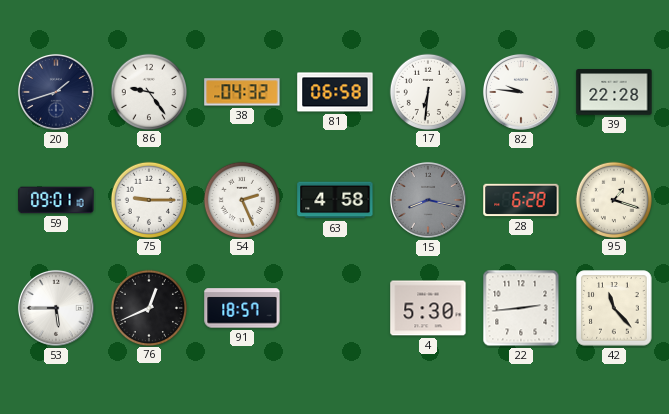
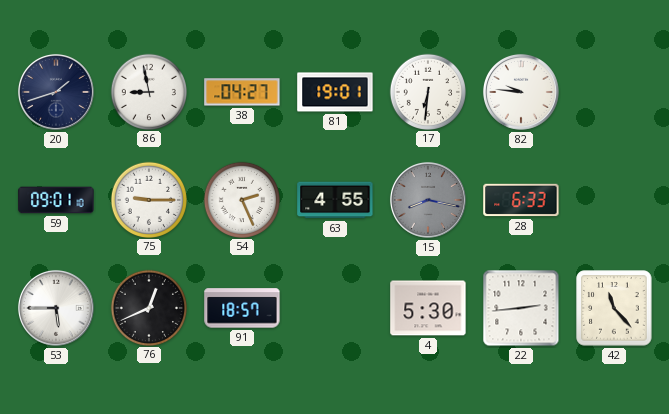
86: 9:24 -> 8:58 (148, 91)
38: 04:32 -> 04:27 (242, 92)
81: 06:58 -> 19:01 (335, 92)
39: 22:28 -> none (614, 92)
63: 4:58 -> 4:55 (335, 200)
28: 6:28 -> 6:33 (521, 200)
95: 1:18 -> none (613, 199)
